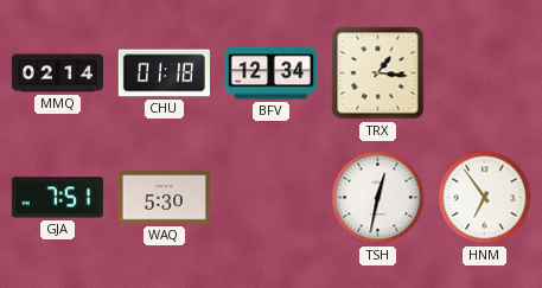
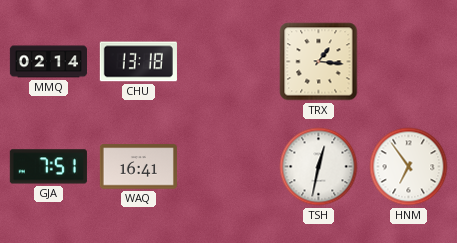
CHU: 01:18 -> 13:18 (138, 62)
BFV: 12:34 -> none (270, 73)
WAQ: 5:30 -> 16:41 (138, 167)
